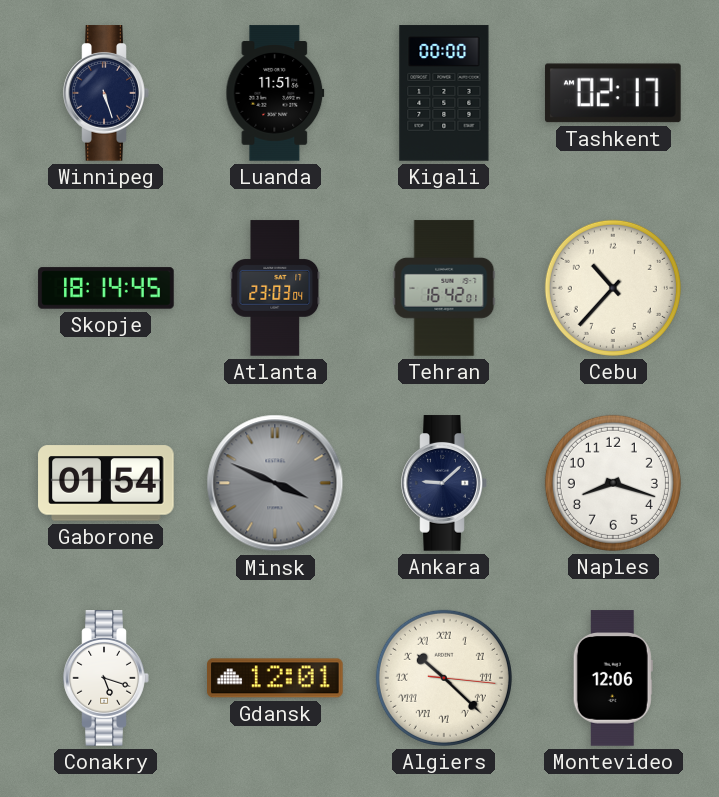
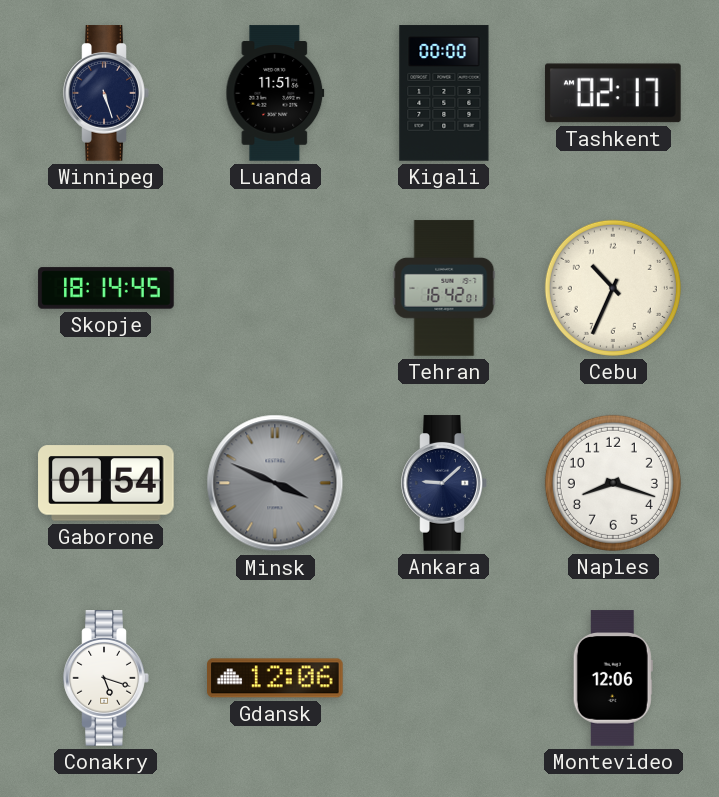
Atlanta: 23:03 -> none (275, 288)
Cebu: 10:37 -> 10:34 (613, 288)
Gdansk: 12:01 -> 12:06 (276, 678)
Algiers: 10:22 -> none (444, 678)
